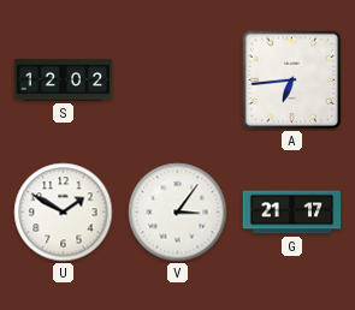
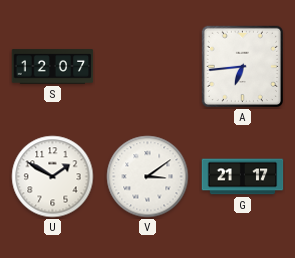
S: 12:02 -> 12:07 (53, 67)
V: 3:06 -> 3:09 (148, 177)
